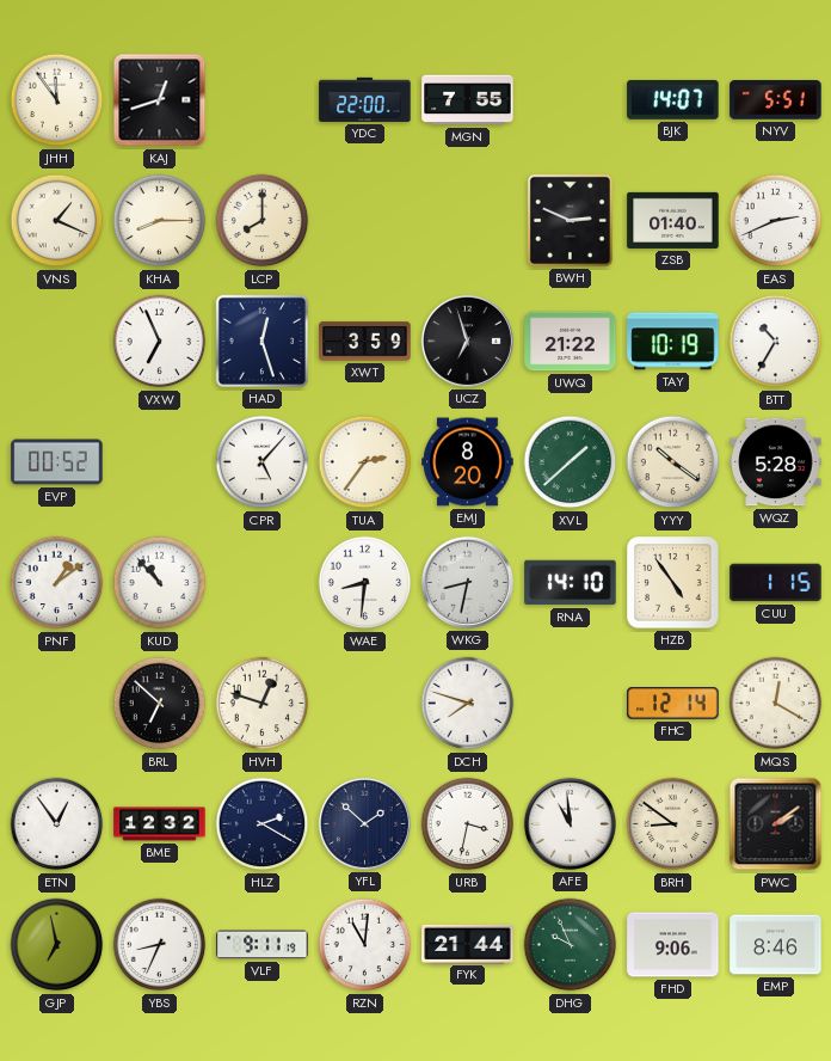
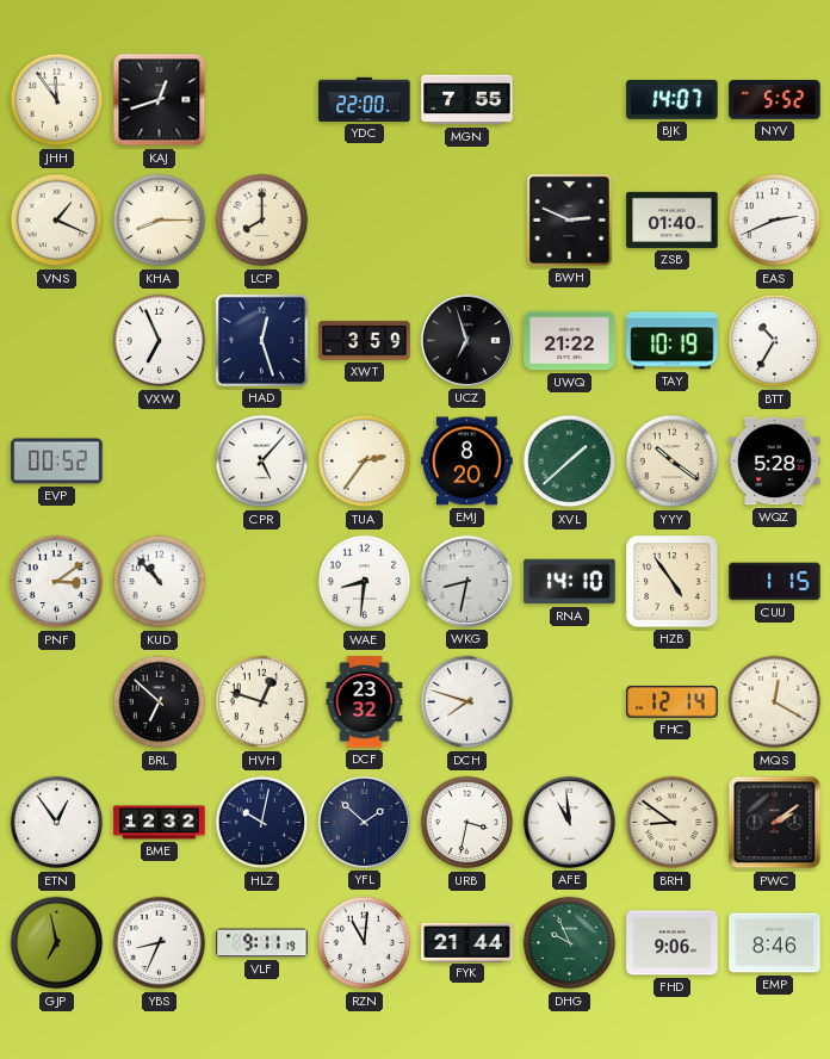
NYV: 5:51 -> 5:52 (775, 100)
PNF: 1:09 -> 3:09 (57, 582)
DCF: none -> 23:32 (365, 702)
HLZ: 2:20 -> 10:02 (262, 823)
